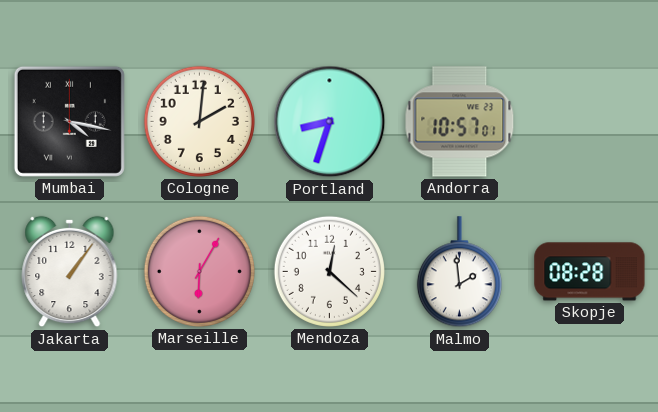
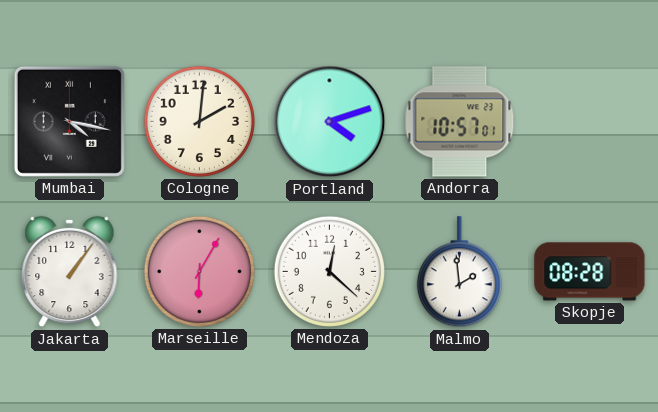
Portland: 8:33 -> 4:12 (330, 122)
